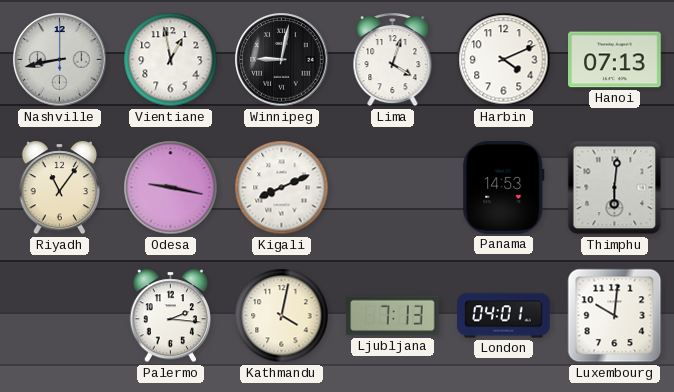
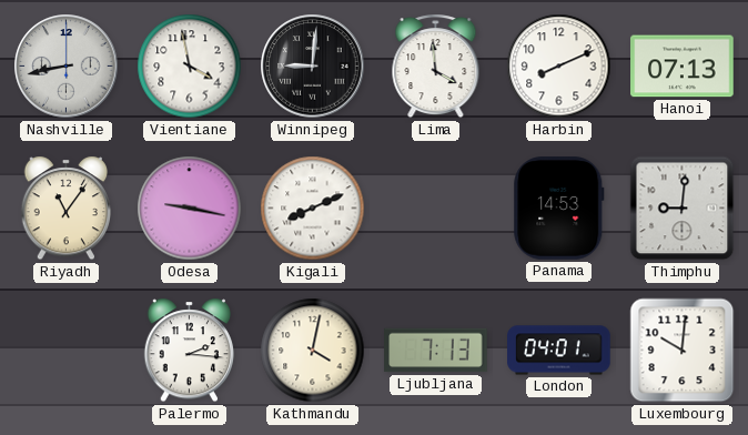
Vientiane: 12:58 -> 3:58 (190, 67)
Winnipeg: 9:02 -> 9:01 (313, 67)
Lima: 4:03 -> 3:59 (436, 67)
Harbin: 4:11 -> 8:11 (559, 67)
Thimphu: 6:01 -> 9:01 (683, 209)
